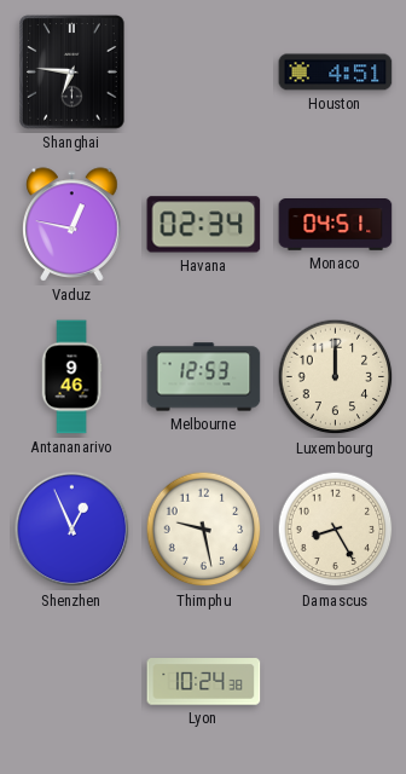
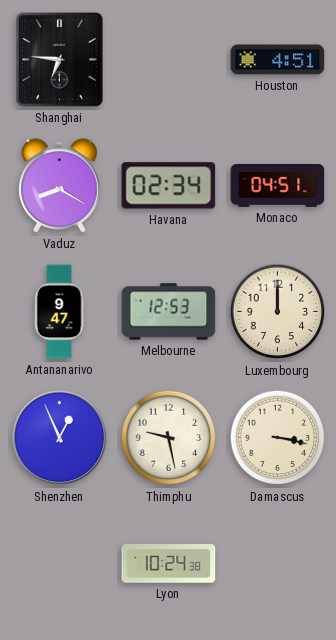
Vaduz: 12:47 -> 8:20 (60, 186)
Antananarivo: 9:46 -> 9:47 (59, 312)
Damascus: 8:25 -> 3:17 (278, 438)
